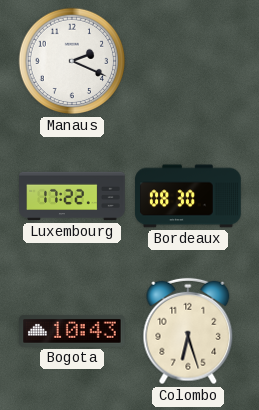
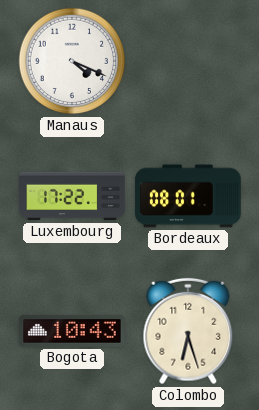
Manaus: 2:19 -> 4:19 (72, 61)
Bordeaux: 08:30 -> 08:01 (188, 196)
